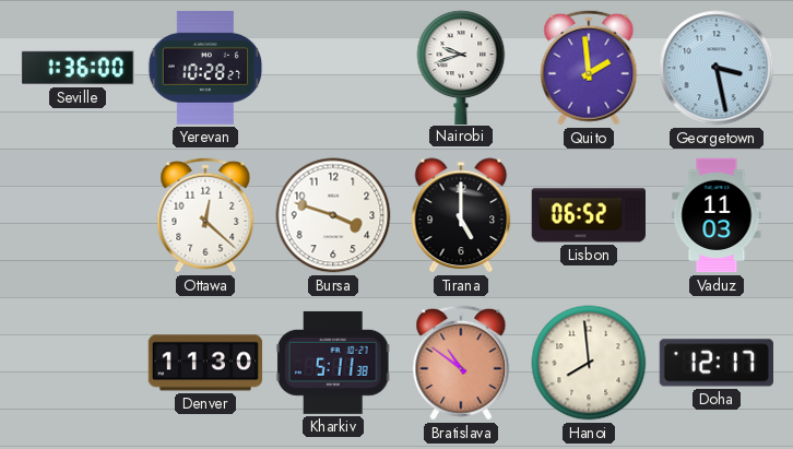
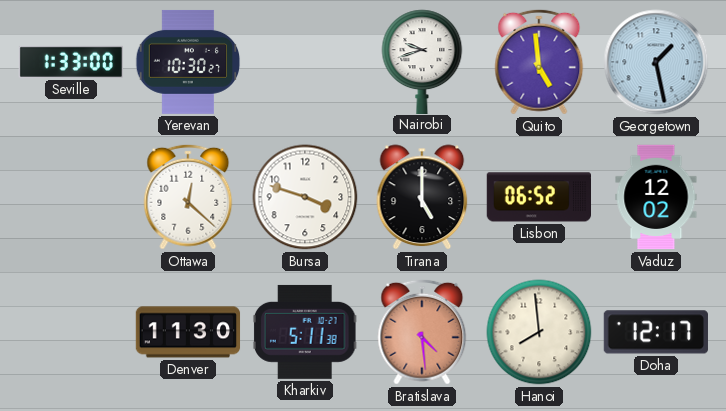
Seville: 1:36 -> 1:33 (71, 62)
Yerevan: 10:28 -> 10:30 (188, 62)
Quito: 1:59 -> 4:59 (539, 62)
Georgetown: 3:28 -> 1:28 (656, 62)
Vaduz: 11:03 -> 12:02 (656, 197)
Bratislava: 10:51 -> 4:29 (422, 332)
